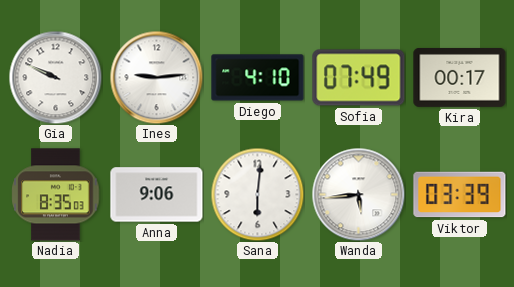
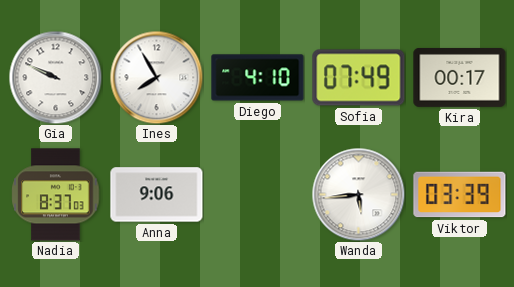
Ines: 9:14 -> 7:55 (156, 77)
Nadia: 8:35 -> 8:37 (56, 195)
Sana: 6:01 -> none (257, 194)
